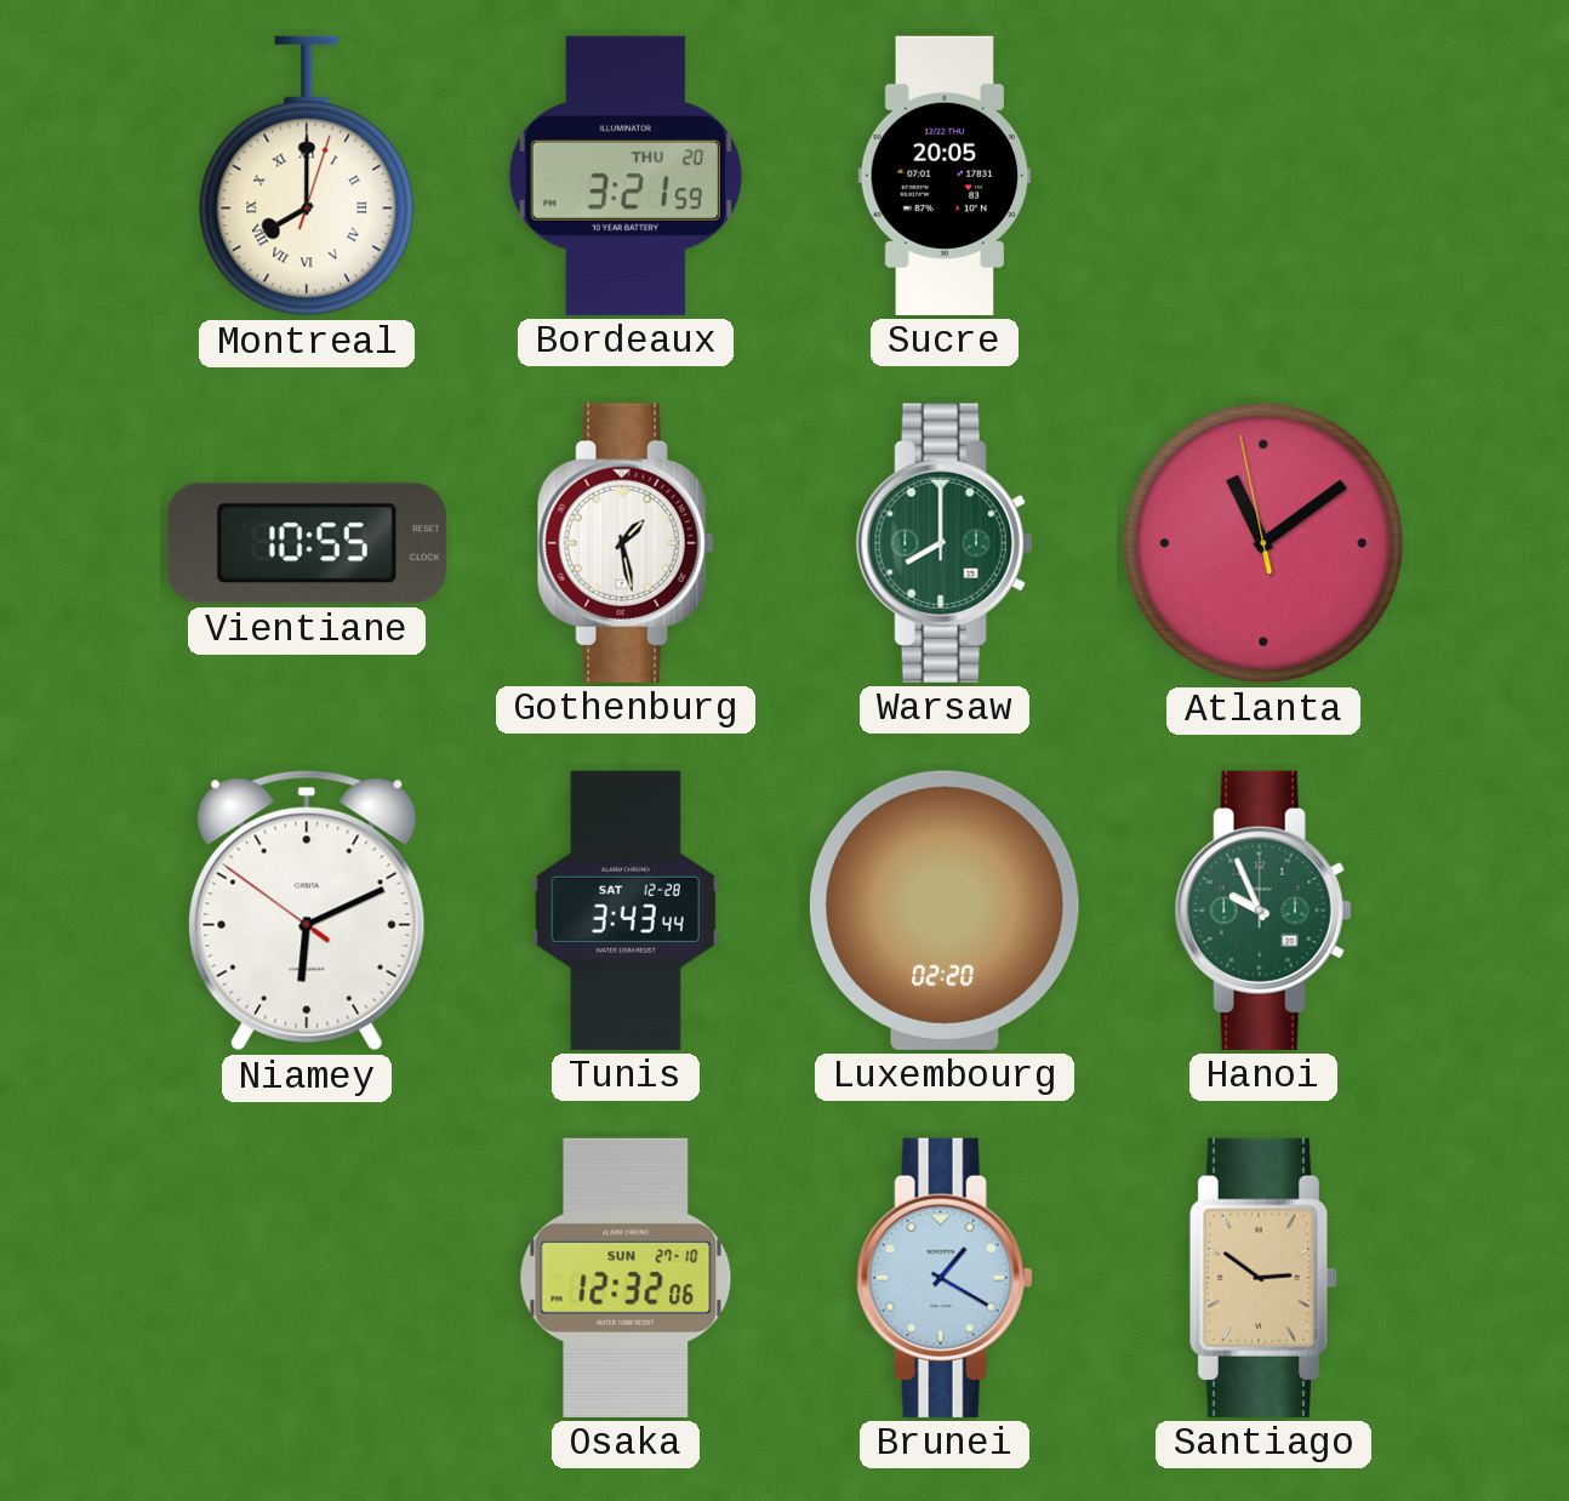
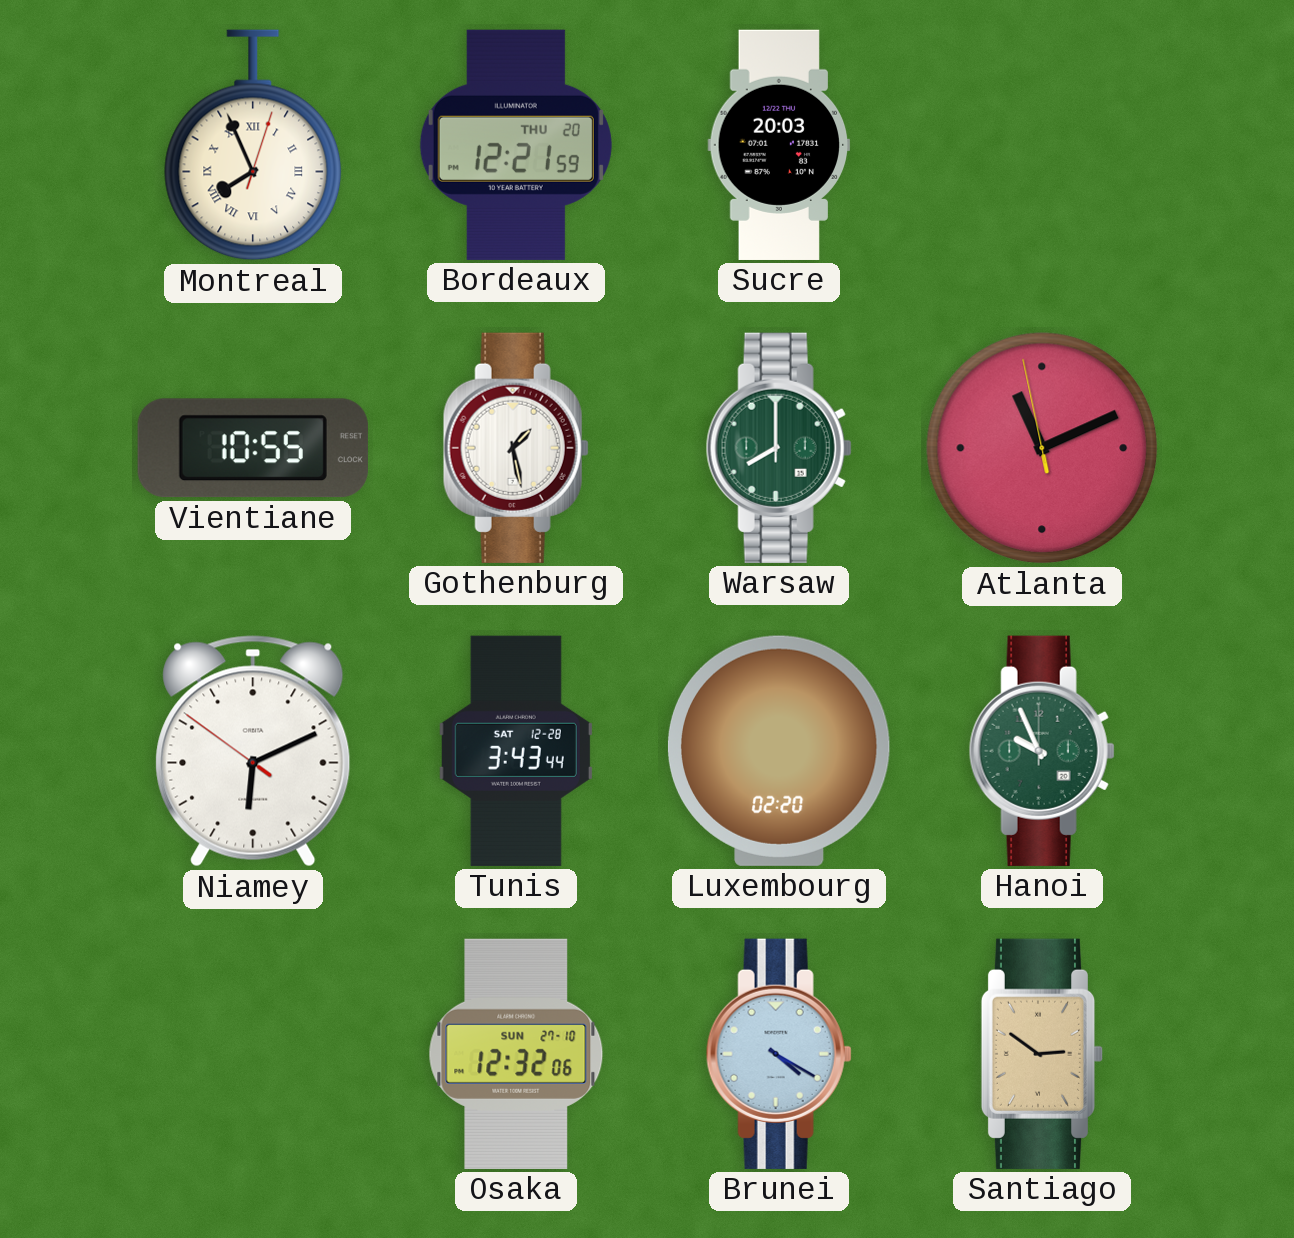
Montreal: 8:00 -> 7:56 (253, 145)
Bordeaux: 3:21 -> 12:21 (516, 145)
Sucre: 20:05 -> 20:03 (779, 145)
Atlanta: 11:08 -> 11:10 (1042, 448)
Brunei: 1:20 -> 4:20 (779, 1054)
